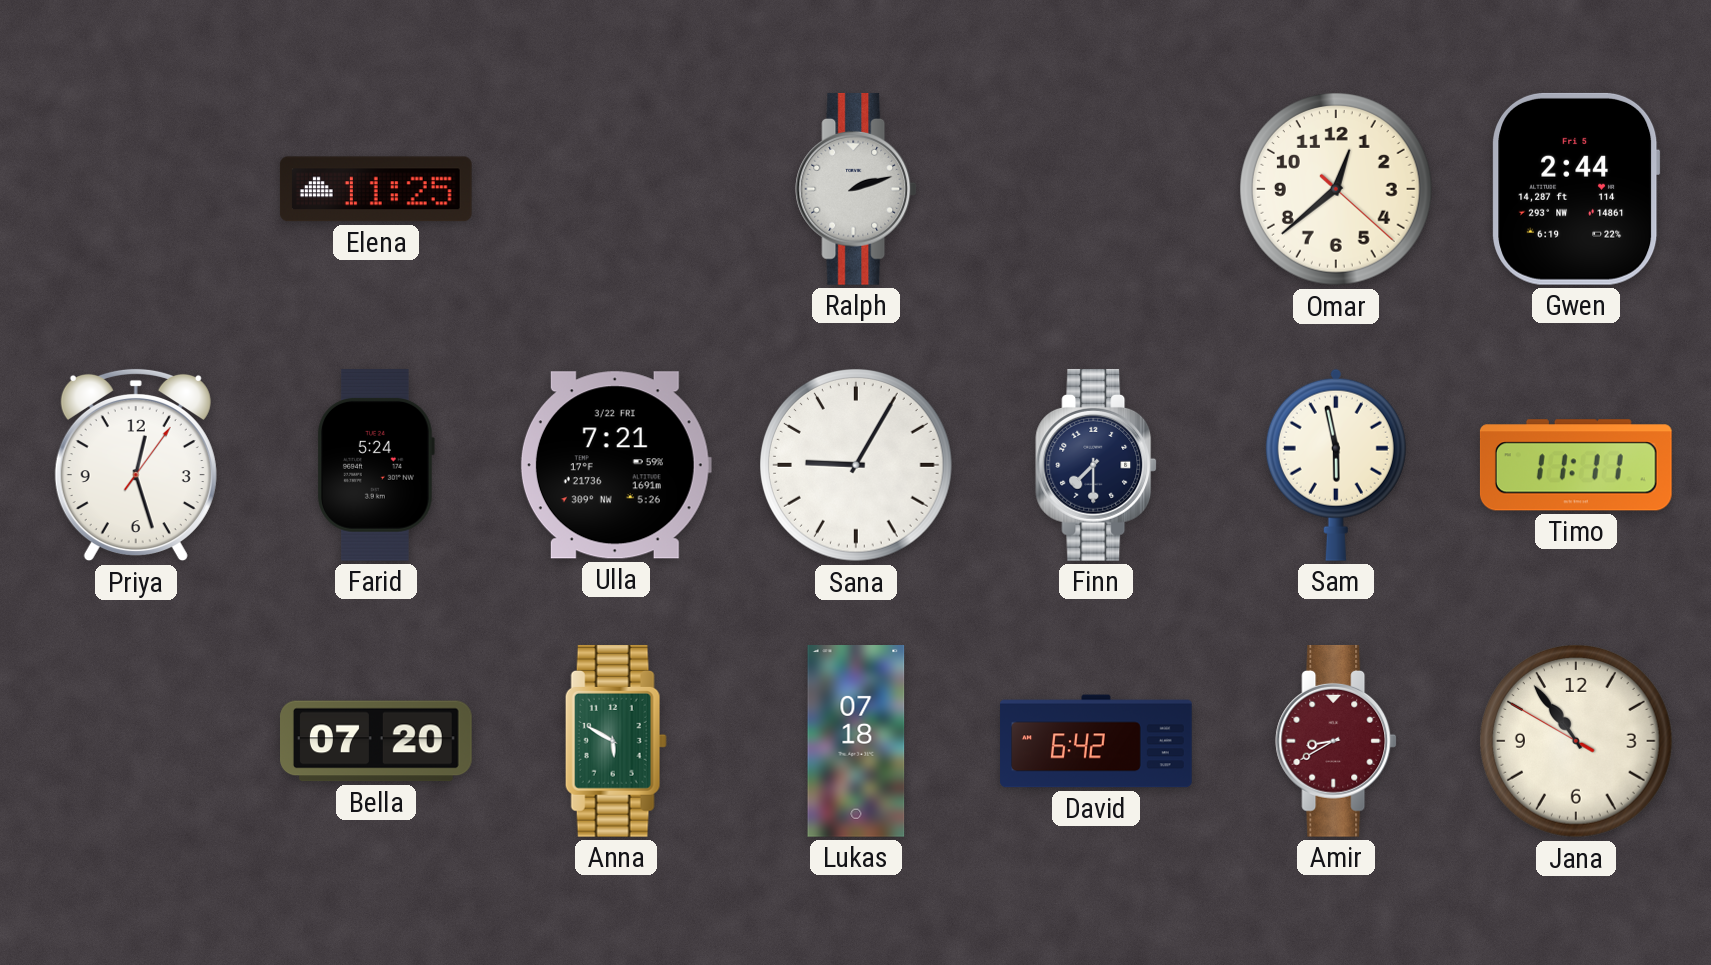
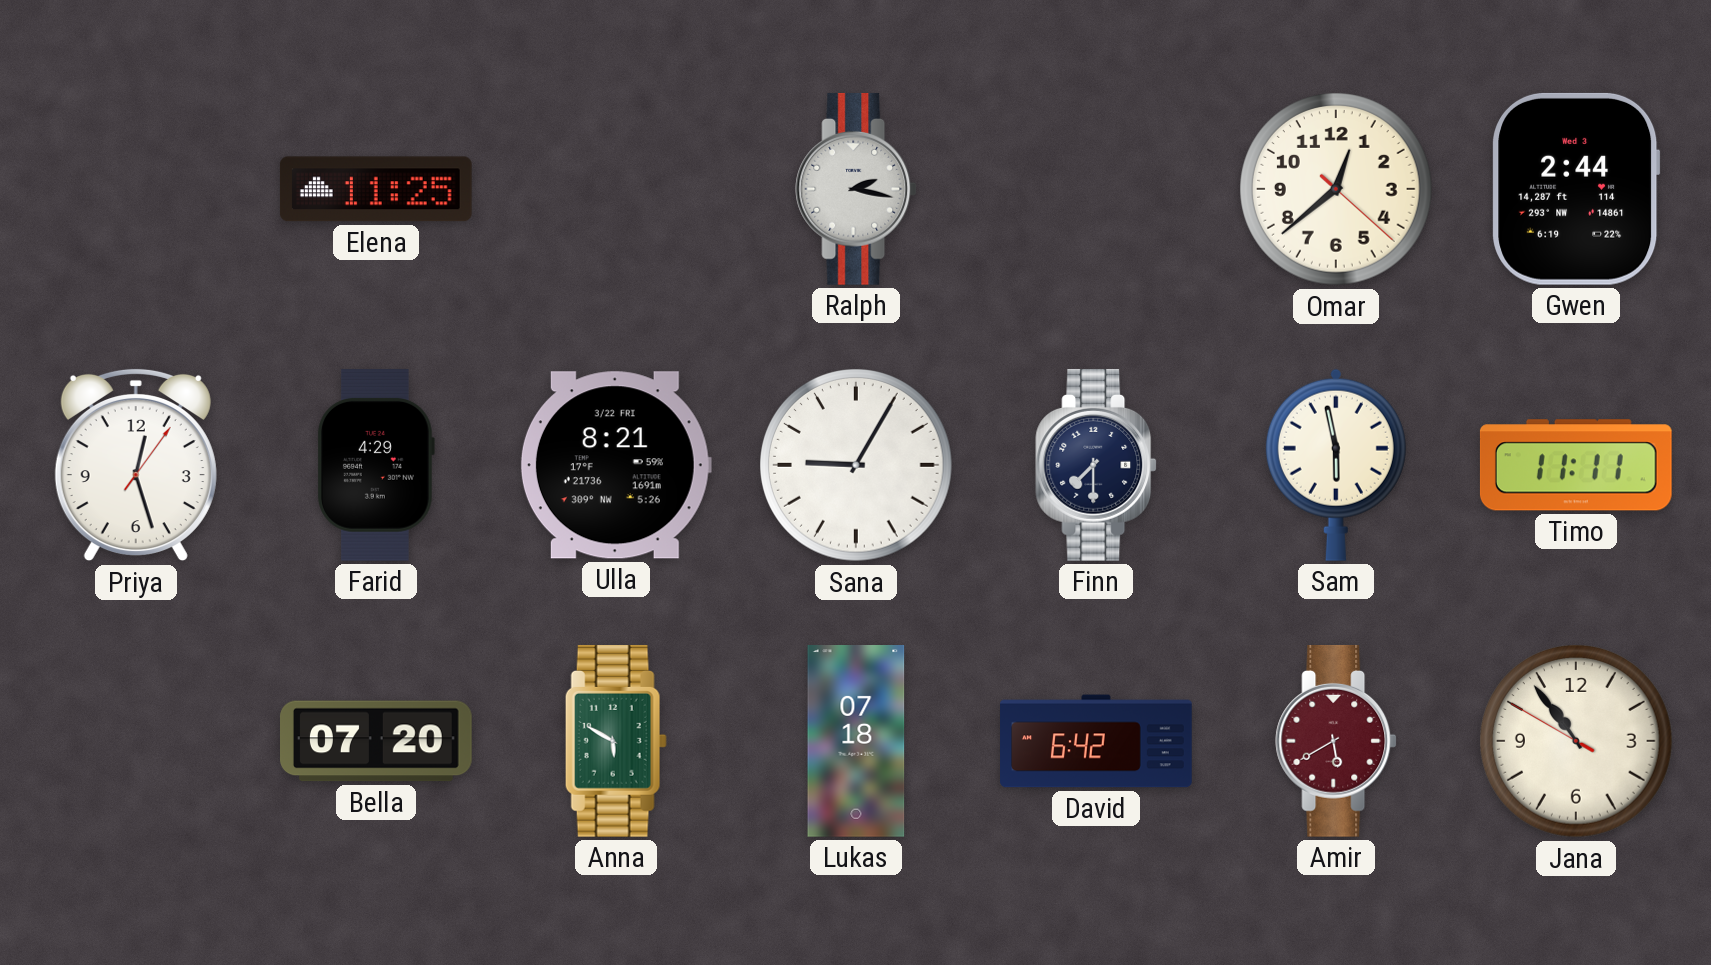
Ralph: 2:12 -> 2:17 (856, 189)
Gwen date: Fri 5 -> Wed 3 (1576, 189)
Farid: 5:24 -> 4:29 (376, 465)
Ulla: 7:21 -> 8:21 (616, 465)
Amir: 8:40 -> 5:40 (1336, 741)
